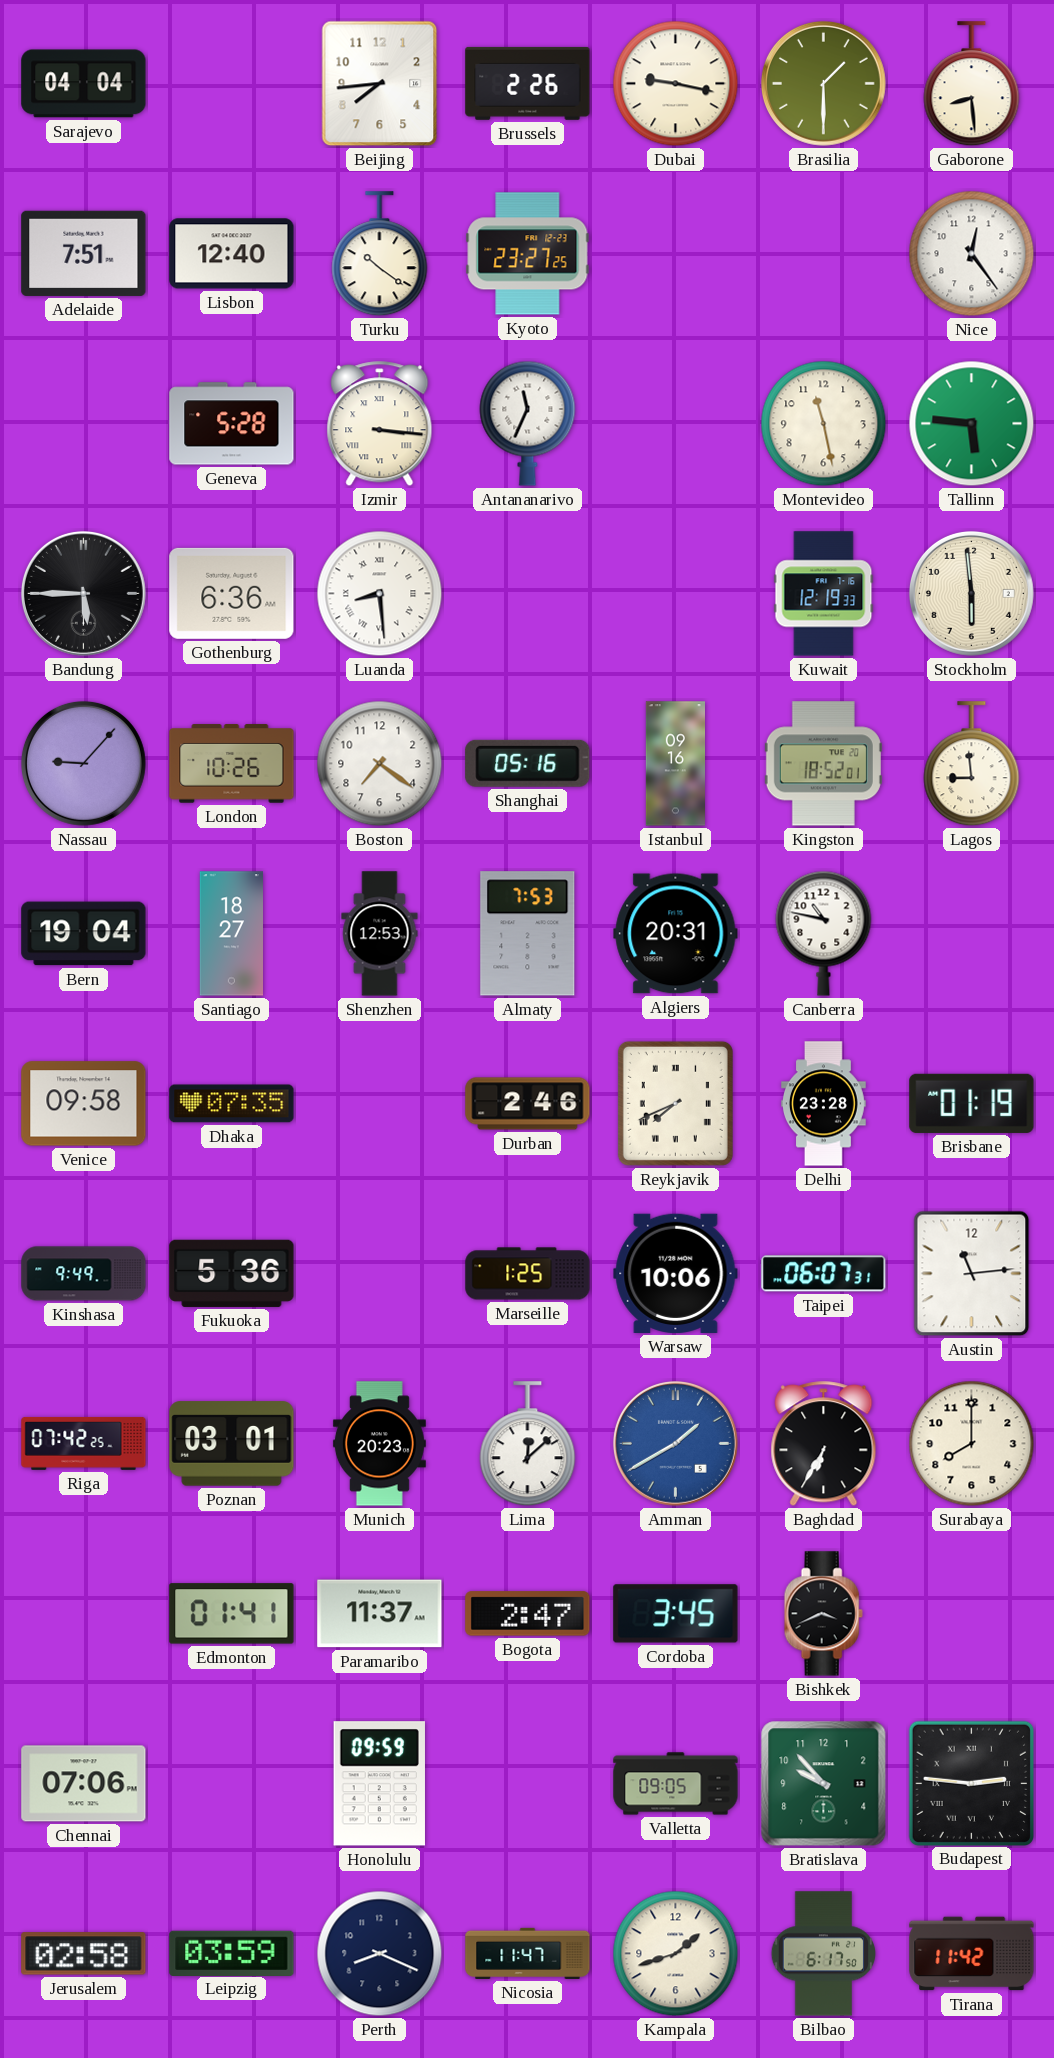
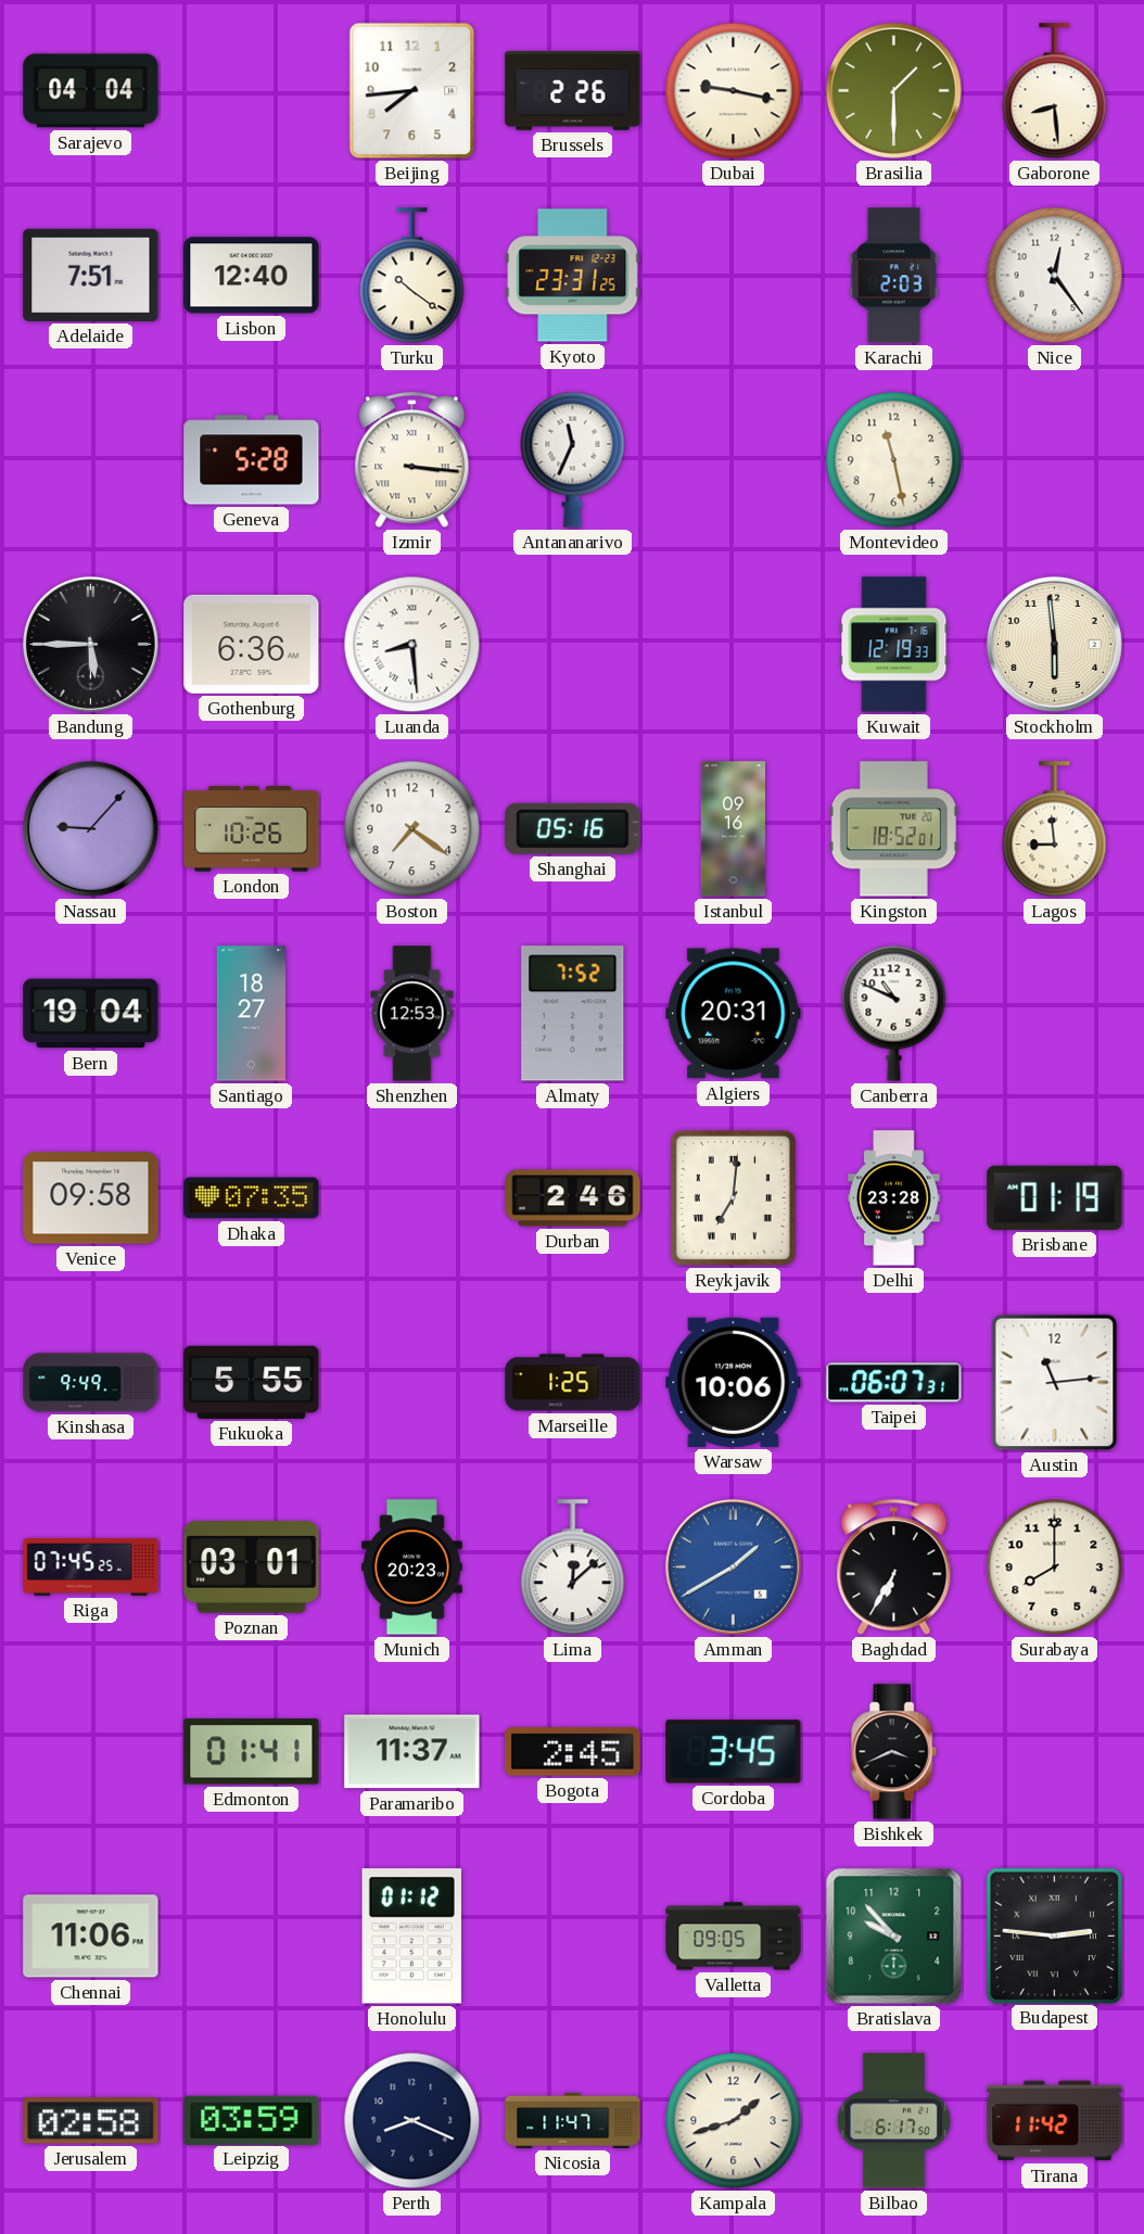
Kyoto: 23:27 -> 23:31 (573, 276)
Karachi: none -> 2:03 (894, 276)
Tallinn: 5:46 -> none (972, 424)
Almaty: 7:53 -> 7:52 (573, 1014)
Canberra: 10:47 -> 10:49 (894, 1013)
Reykjavik: 7:41 -> 7:01 (733, 1197)
Fukuoka: 5:36 -> 5:55 (252, 1382)
Riga: 07:42 -> 07:45 (91, 1566)
Bogota: 2:47 -> 2:45 (573, 1752)
Chennai: 07:06 -> 11:06 (91, 1937)
Honolulu: 09:59 -> 01:12 (411, 1937)
